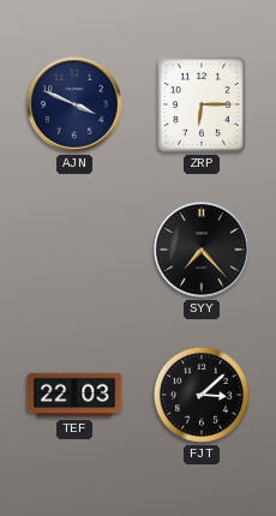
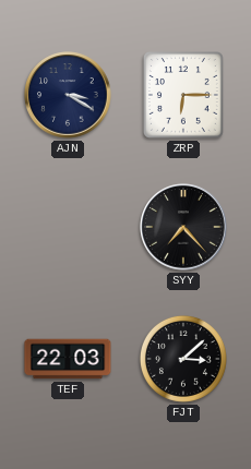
AJN: 3:49 -> 3:20 (68, 95)
